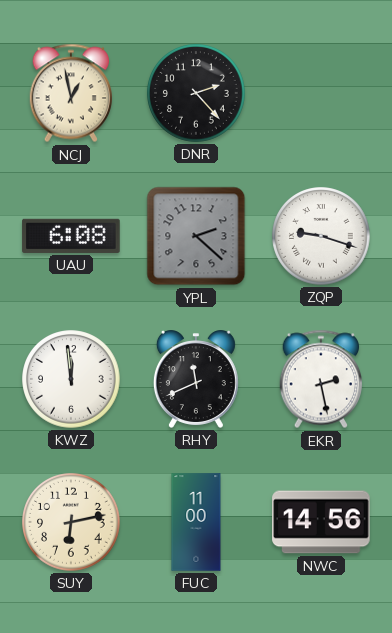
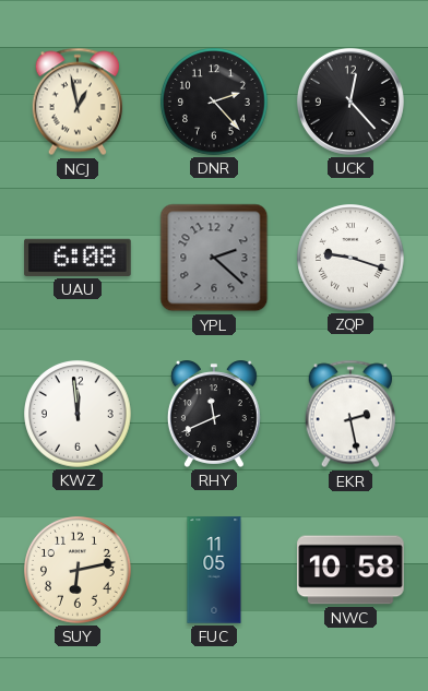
UCK: none -> 12:23 (350, 102)
FUC: 11:00 -> 11:05 (214, 570)
NWC: 14:56 -> 10:58 (350, 570)
